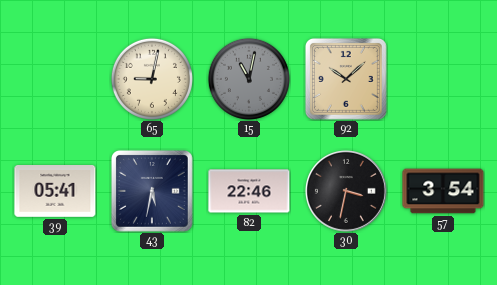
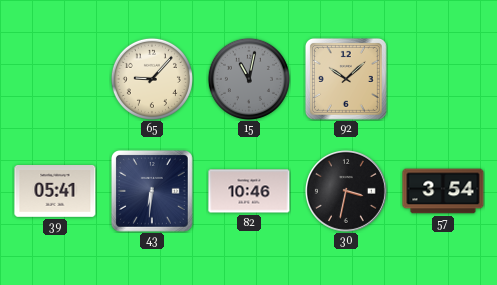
65: 9:02 -> 9:07 (152, 79)
43: 5:32 -> 6:31 (152, 191)
82: 22:46 -> 10:46 (249, 191)
